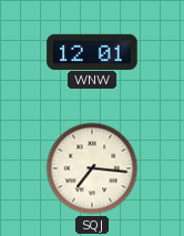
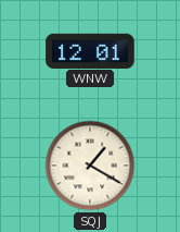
SQJ: 7:16 -> 1:20 (90, 166)
